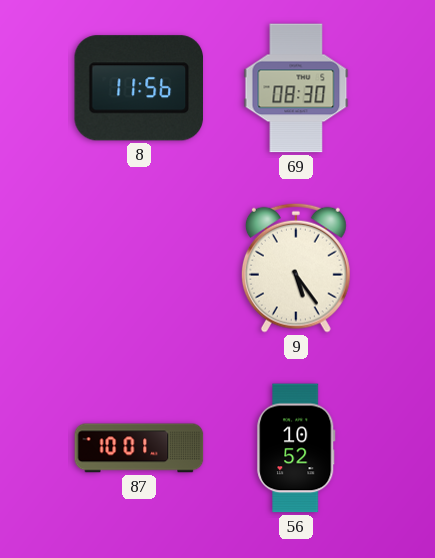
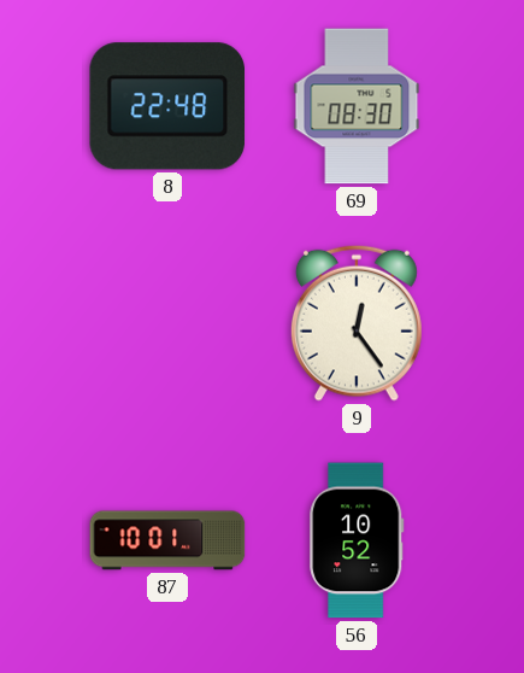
8: 11:56 -> 22:48 (166, 106)
9: 5:24 -> 12:24 (357, 323)
